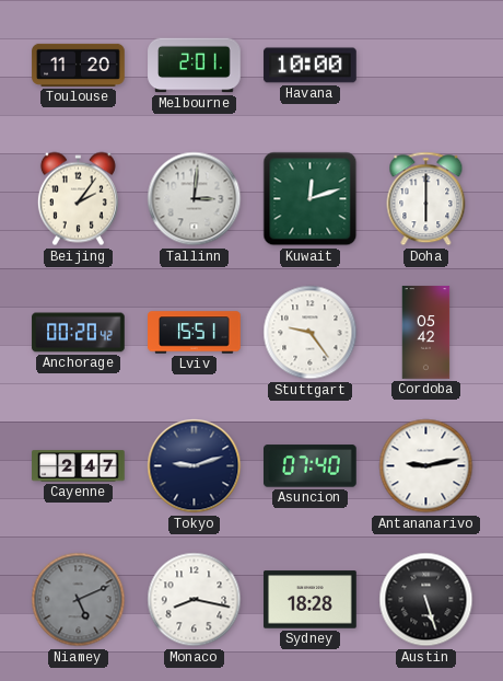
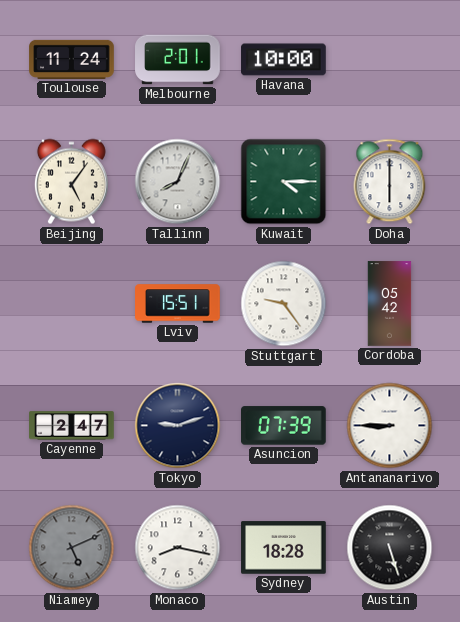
Toulouse: 11:20 -> 11:24 (72, 59)
Beijing: 2:06 -> 5:06 (71, 182)
Tallinn: 3:01 -> 8:04 (178, 182)
Kuwait: 12:12 -> 4:15 (284, 182)
Anchorage: 00:20 -> none (79, 333)
Asuncion: 07:40 -> 07:39 (284, 426)
Antananarivo: 9:13 -> 8:45 (390, 426)
